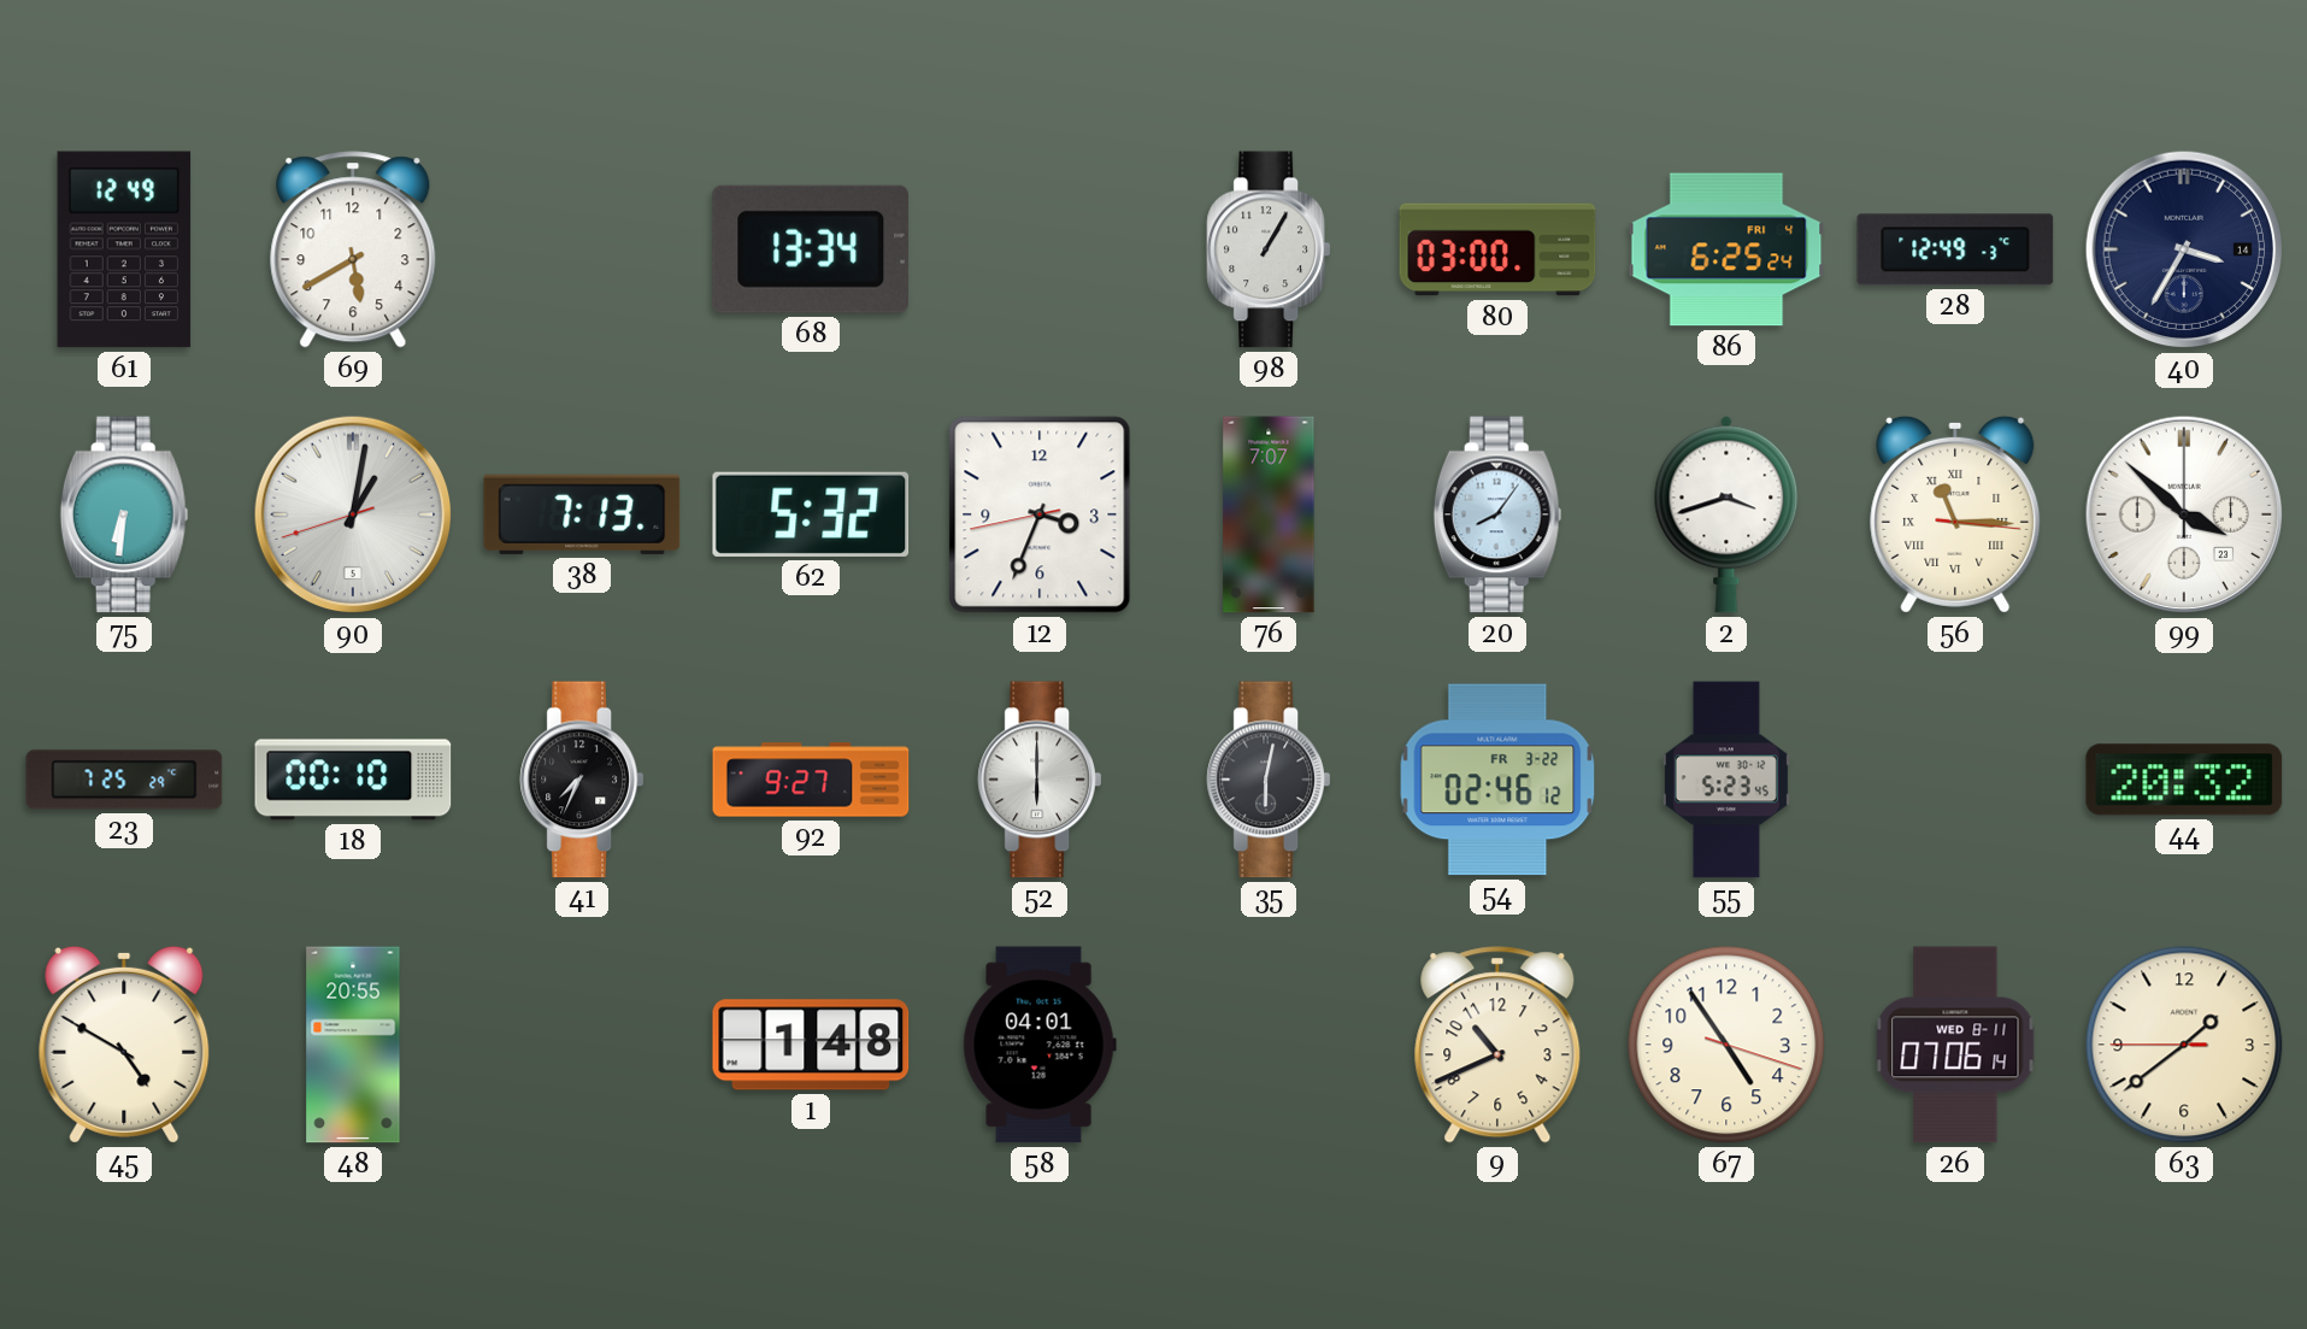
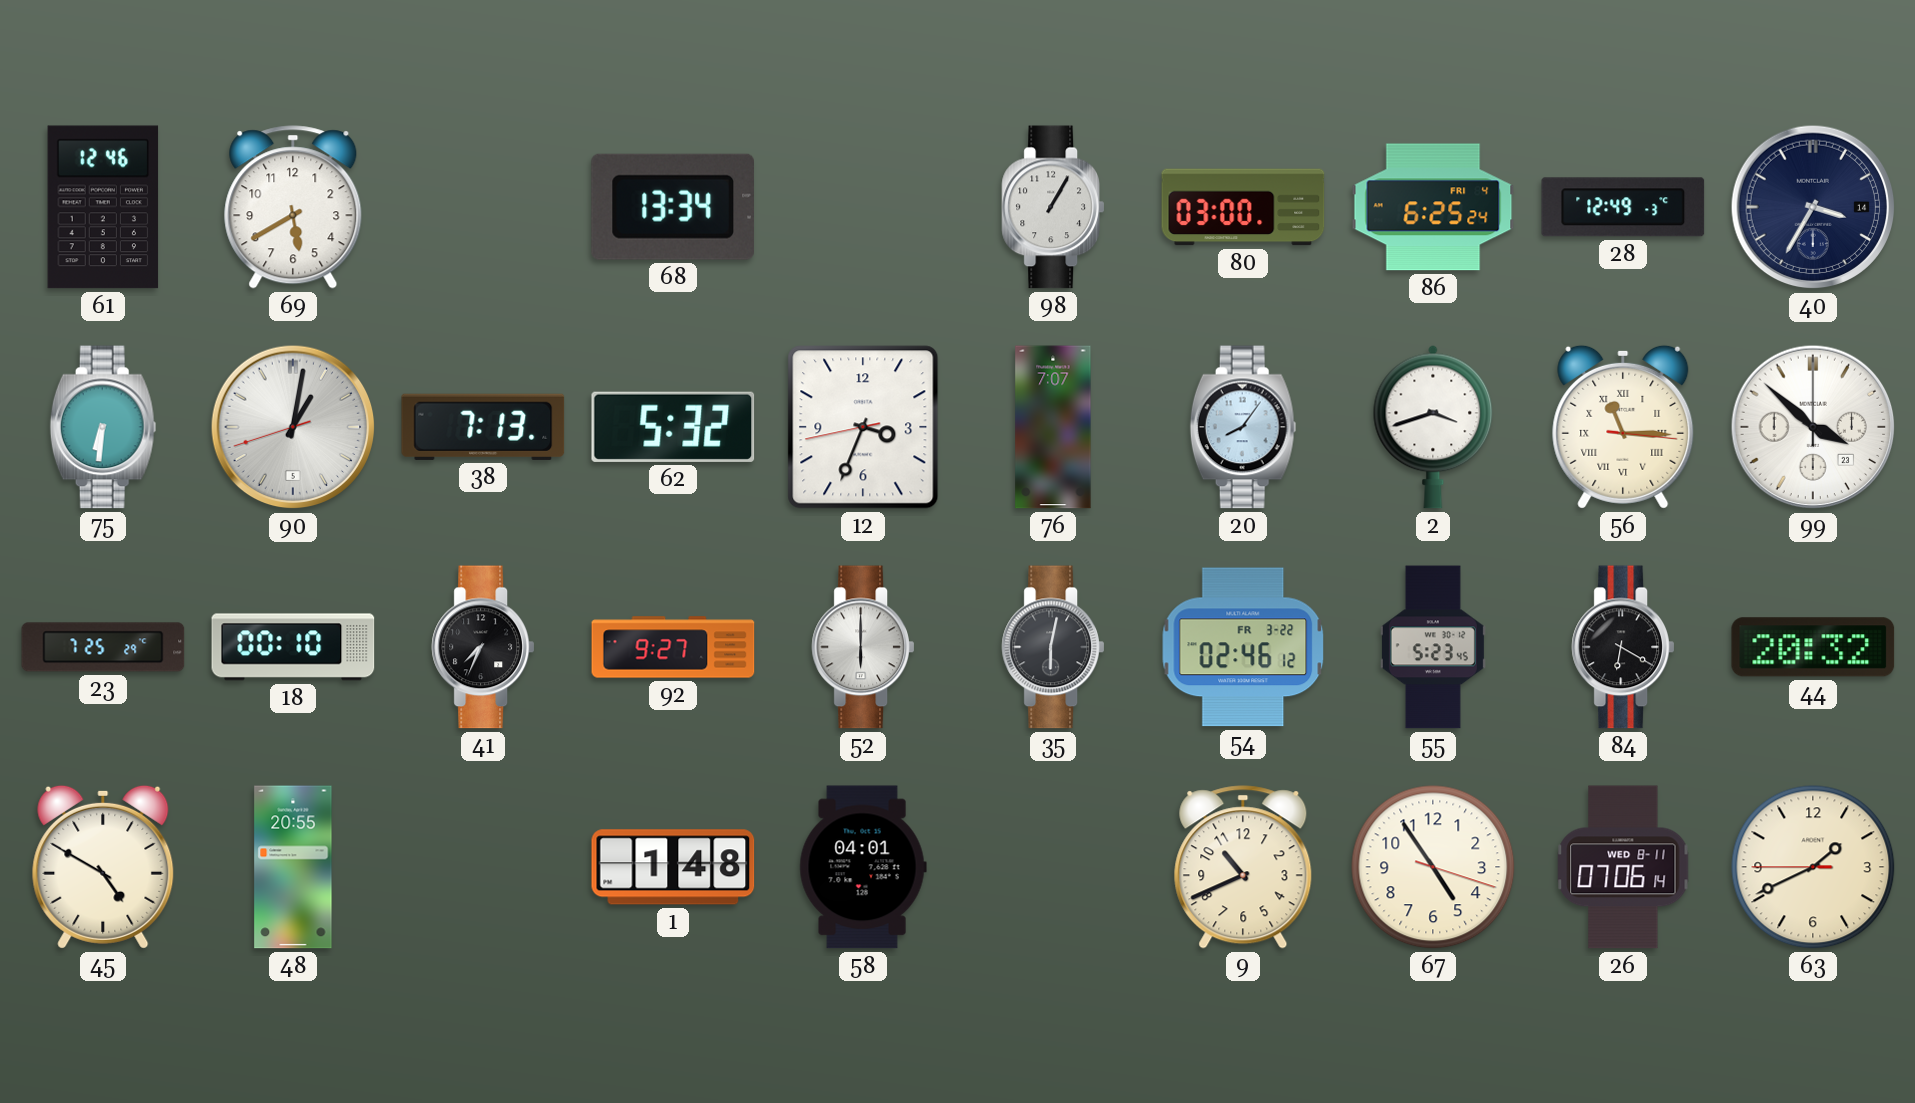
61: 12:49 -> 12:46 (103, 207)
84: none -> 6:20 (1622, 647)
63: 1:38 -> 1:40 (1813, 867)
